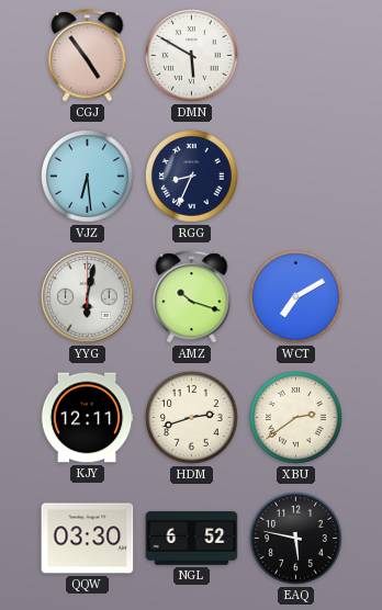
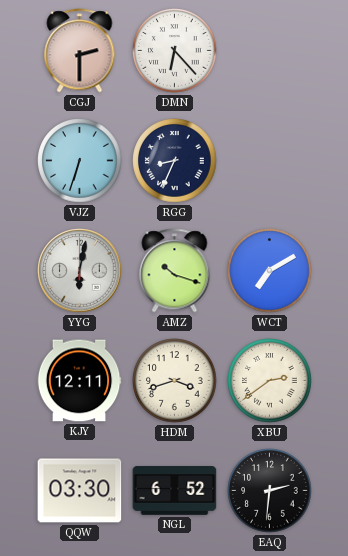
CGJ: 4:54 -> 2:30 (80, 51)
DMN: 5:50 -> 6:23 (175, 51)
VJZ: 6:29 -> 6:33 (80, 161)
HDM: 2:42 -> 3:42 (175, 381)
EAQ: 5:47 -> 2:31 (270, 491)
